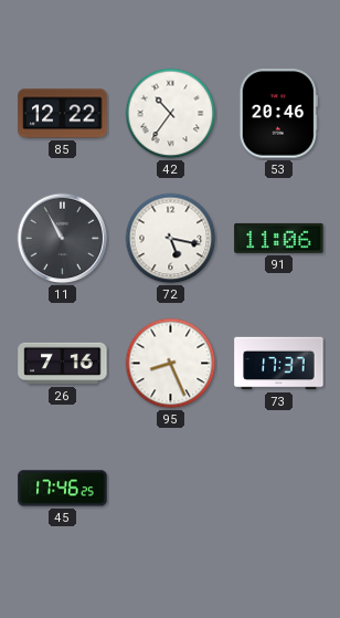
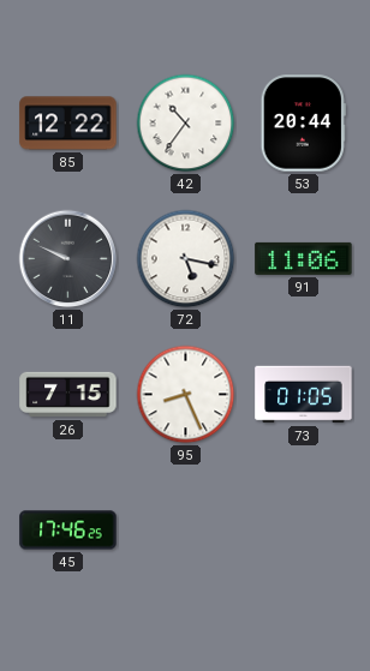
53: 20:46 -> 20:44 (303, 124)
11: 10:55 -> 9:49 (68, 259)
26: 7:16 -> 7:15 (68, 395)
73: 17:37 -> 01:05 (304, 395)
